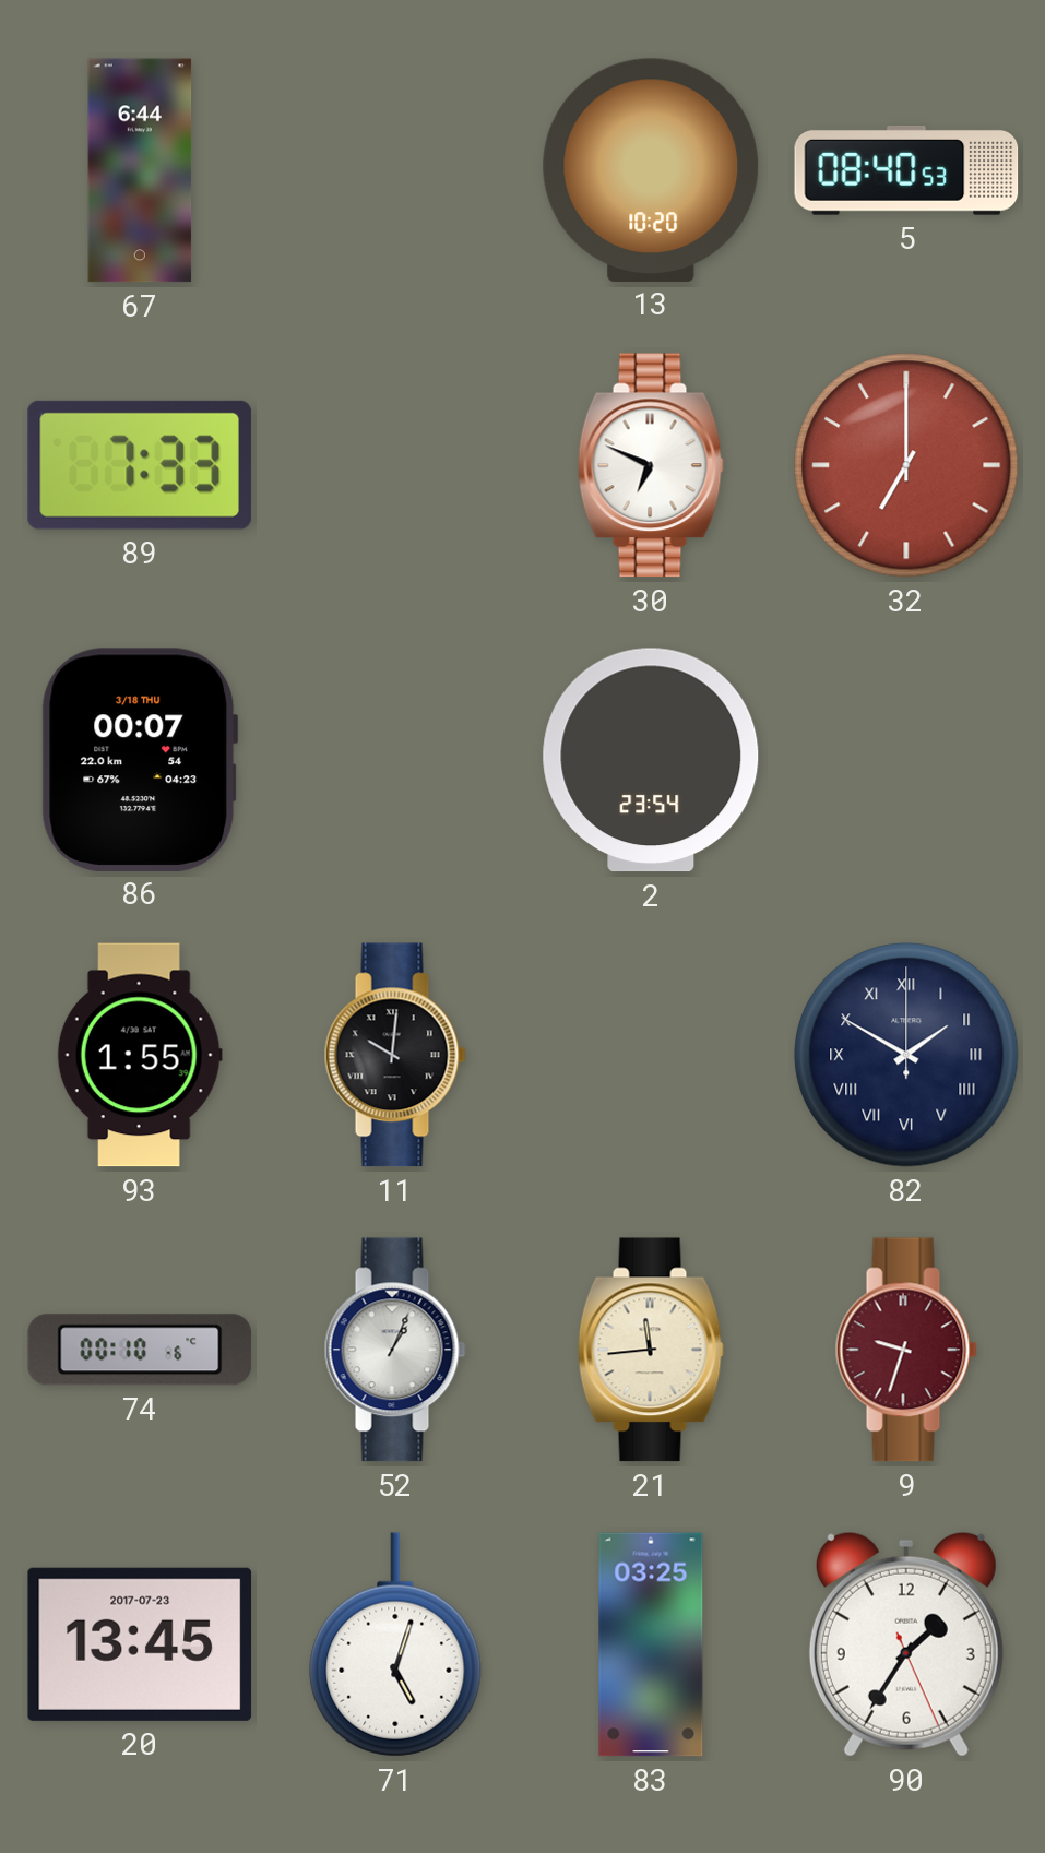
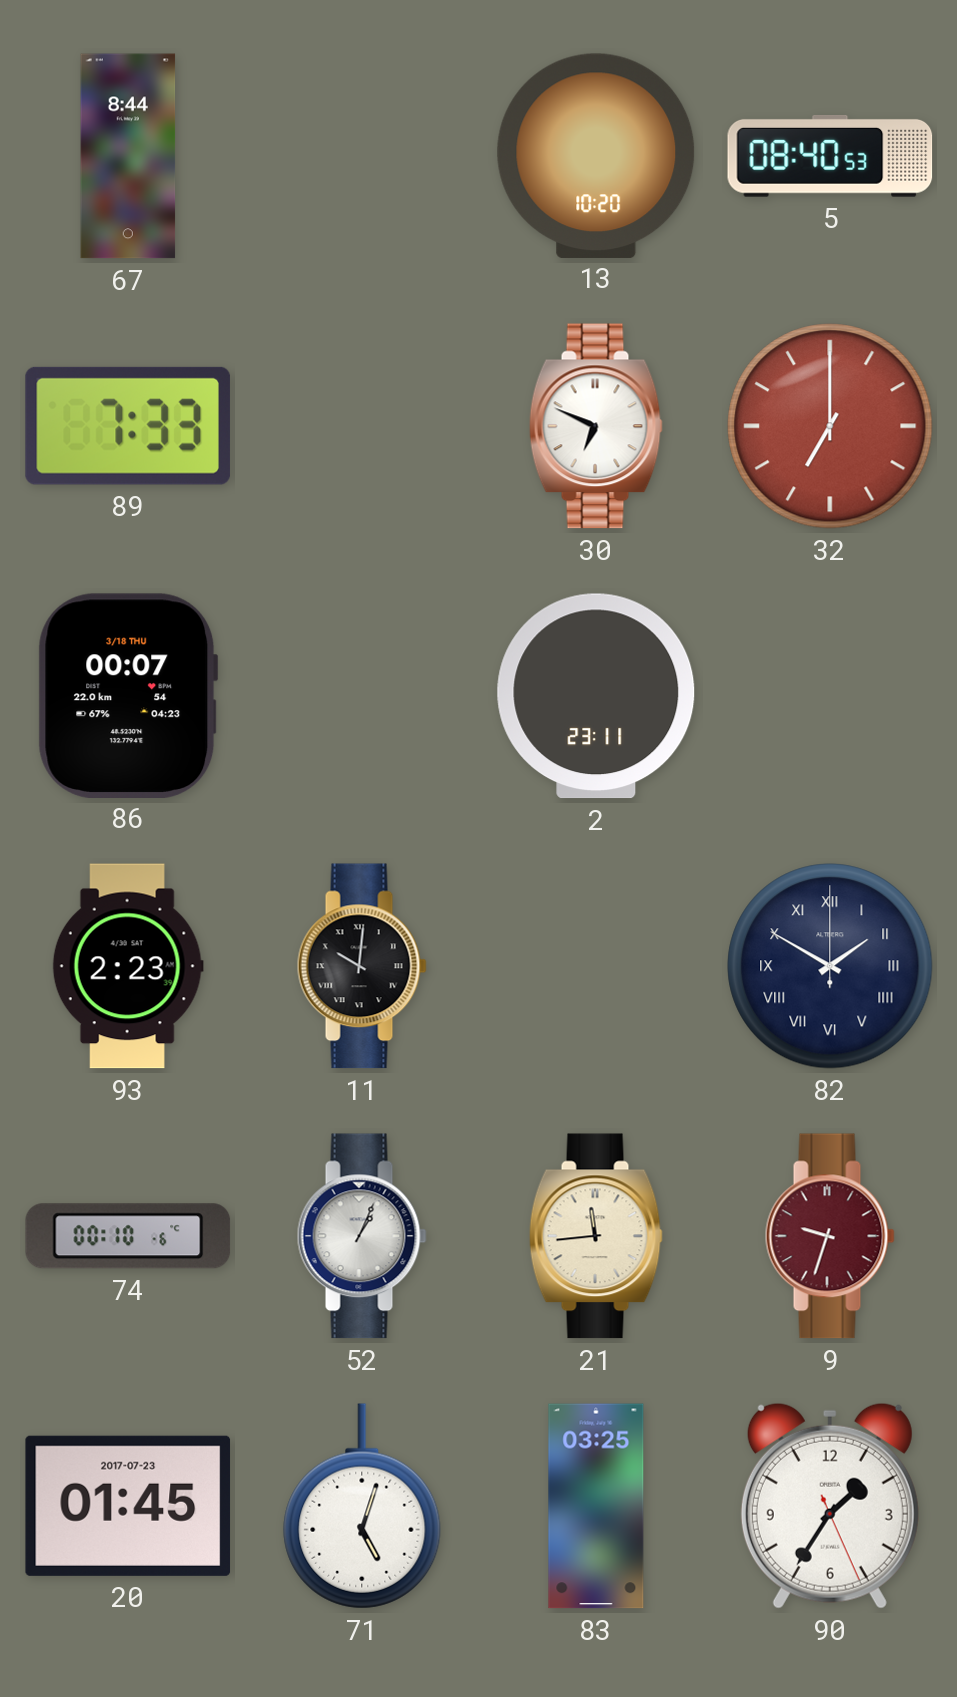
67: 6:44 -> 8:44 (128, 156)
2: 23:54 -> 23:11 (596, 696)
93: 1:55 -> 2:23 (128, 966)
20: 13:45 -> 01:45 (128, 1506)
